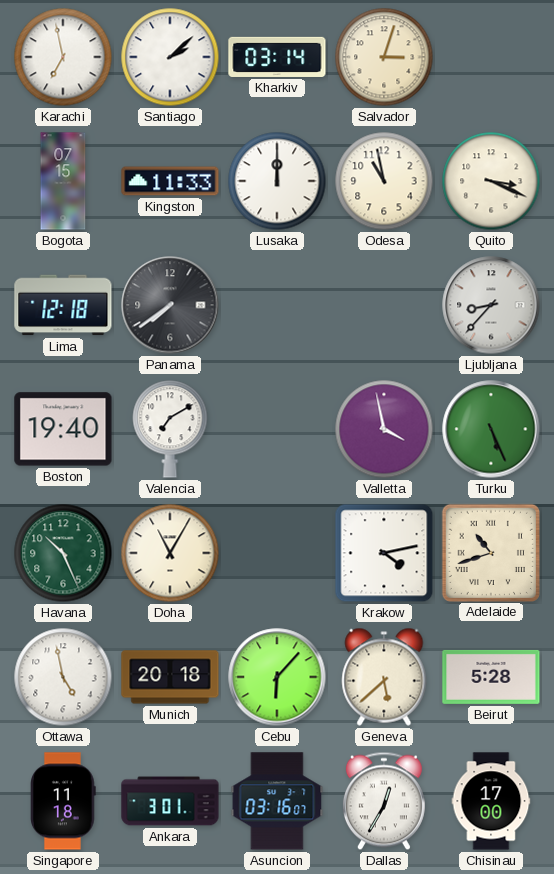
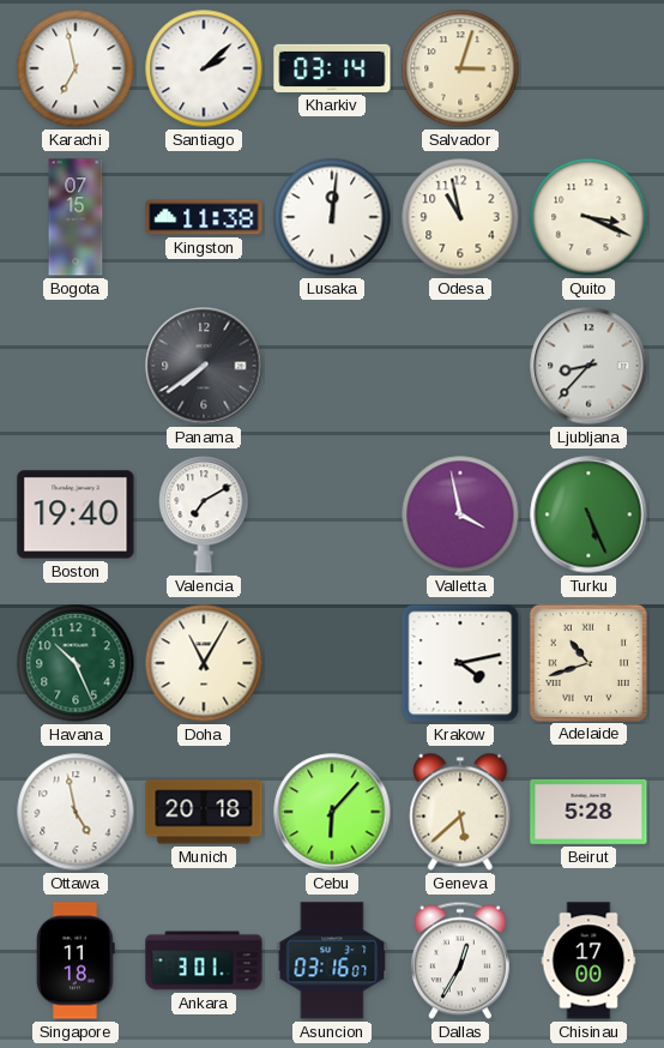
Kingston: 11:33 -> 11:38 (204, 217)
Lusaka: 12:00 -> 12:01 (332, 217)
Lima: 12:18 -> none (63, 305)
